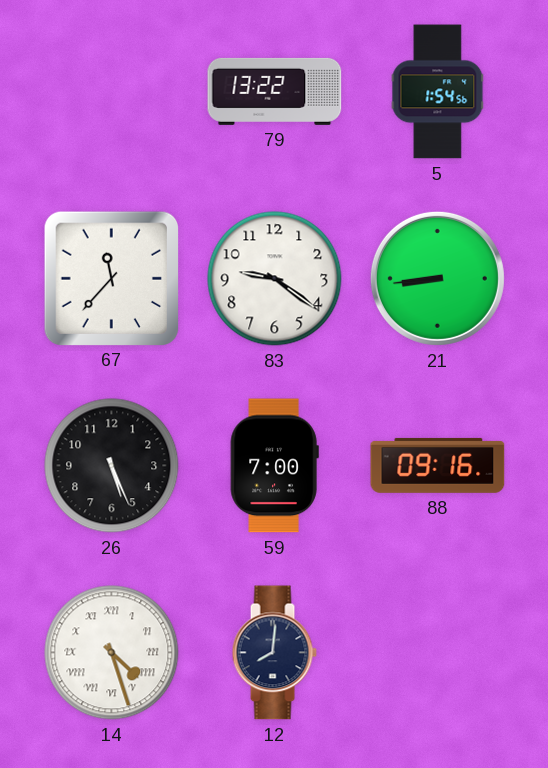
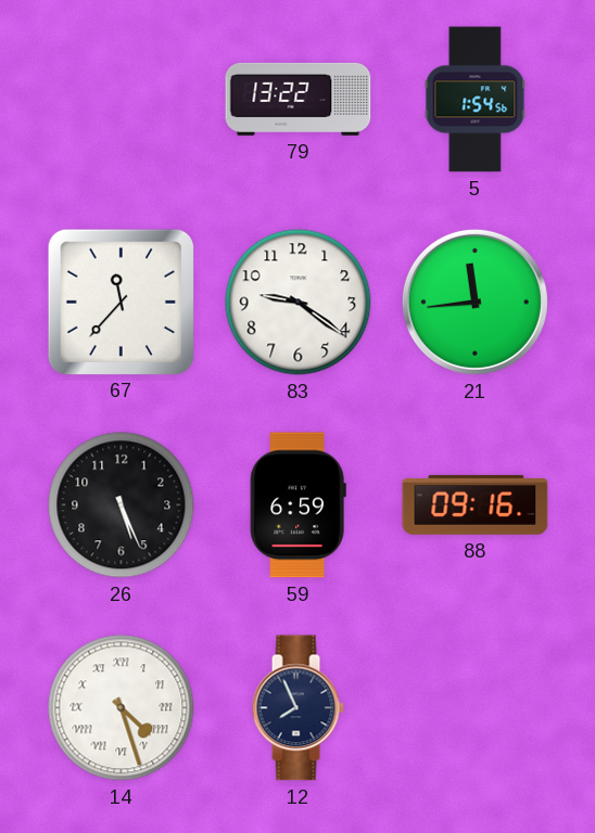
21: 8:44 -> 11:44 (474, 302)
59: 7:00 -> 6:59 (297, 505)
12: 8:01 -> 7:56 (297, 708)
